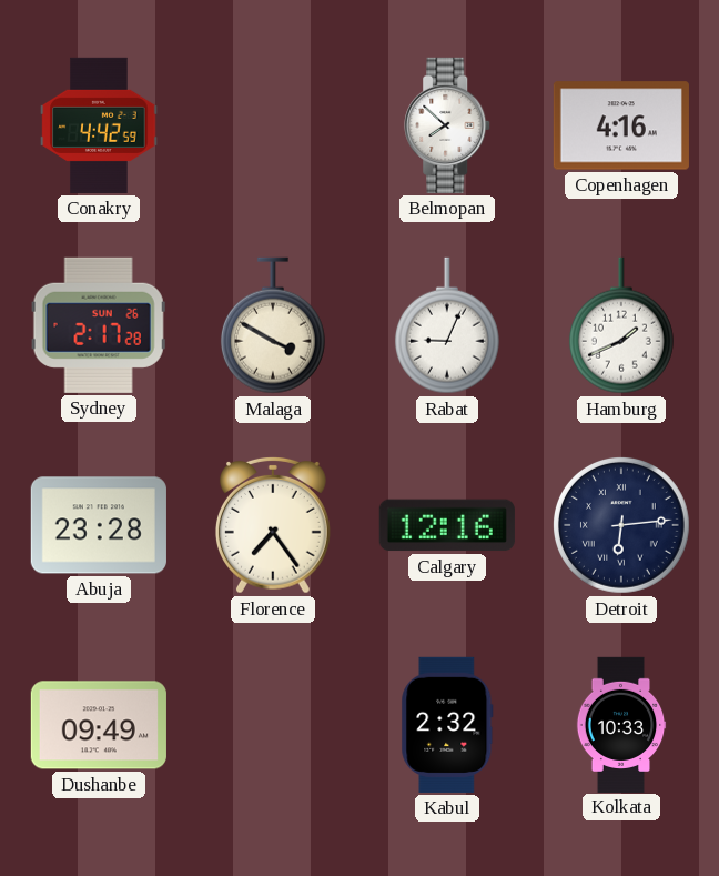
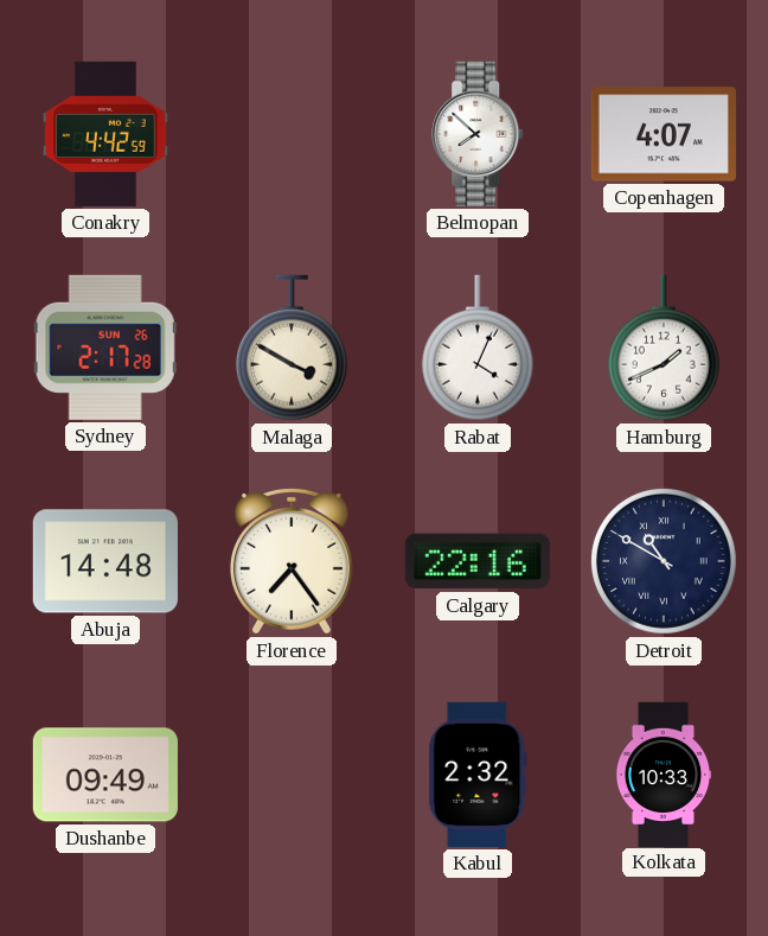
Copenhagen: 4:16 -> 4:07 (664, 134)
Rabat: 9:04 -> 4:04 (478, 348)
Abuja: 23:28 -> 14:48 (105, 561)
Calgary: 12:16 -> 22:16 (478, 561)
Detroit: 6:14 -> 10:50 (664, 561)
